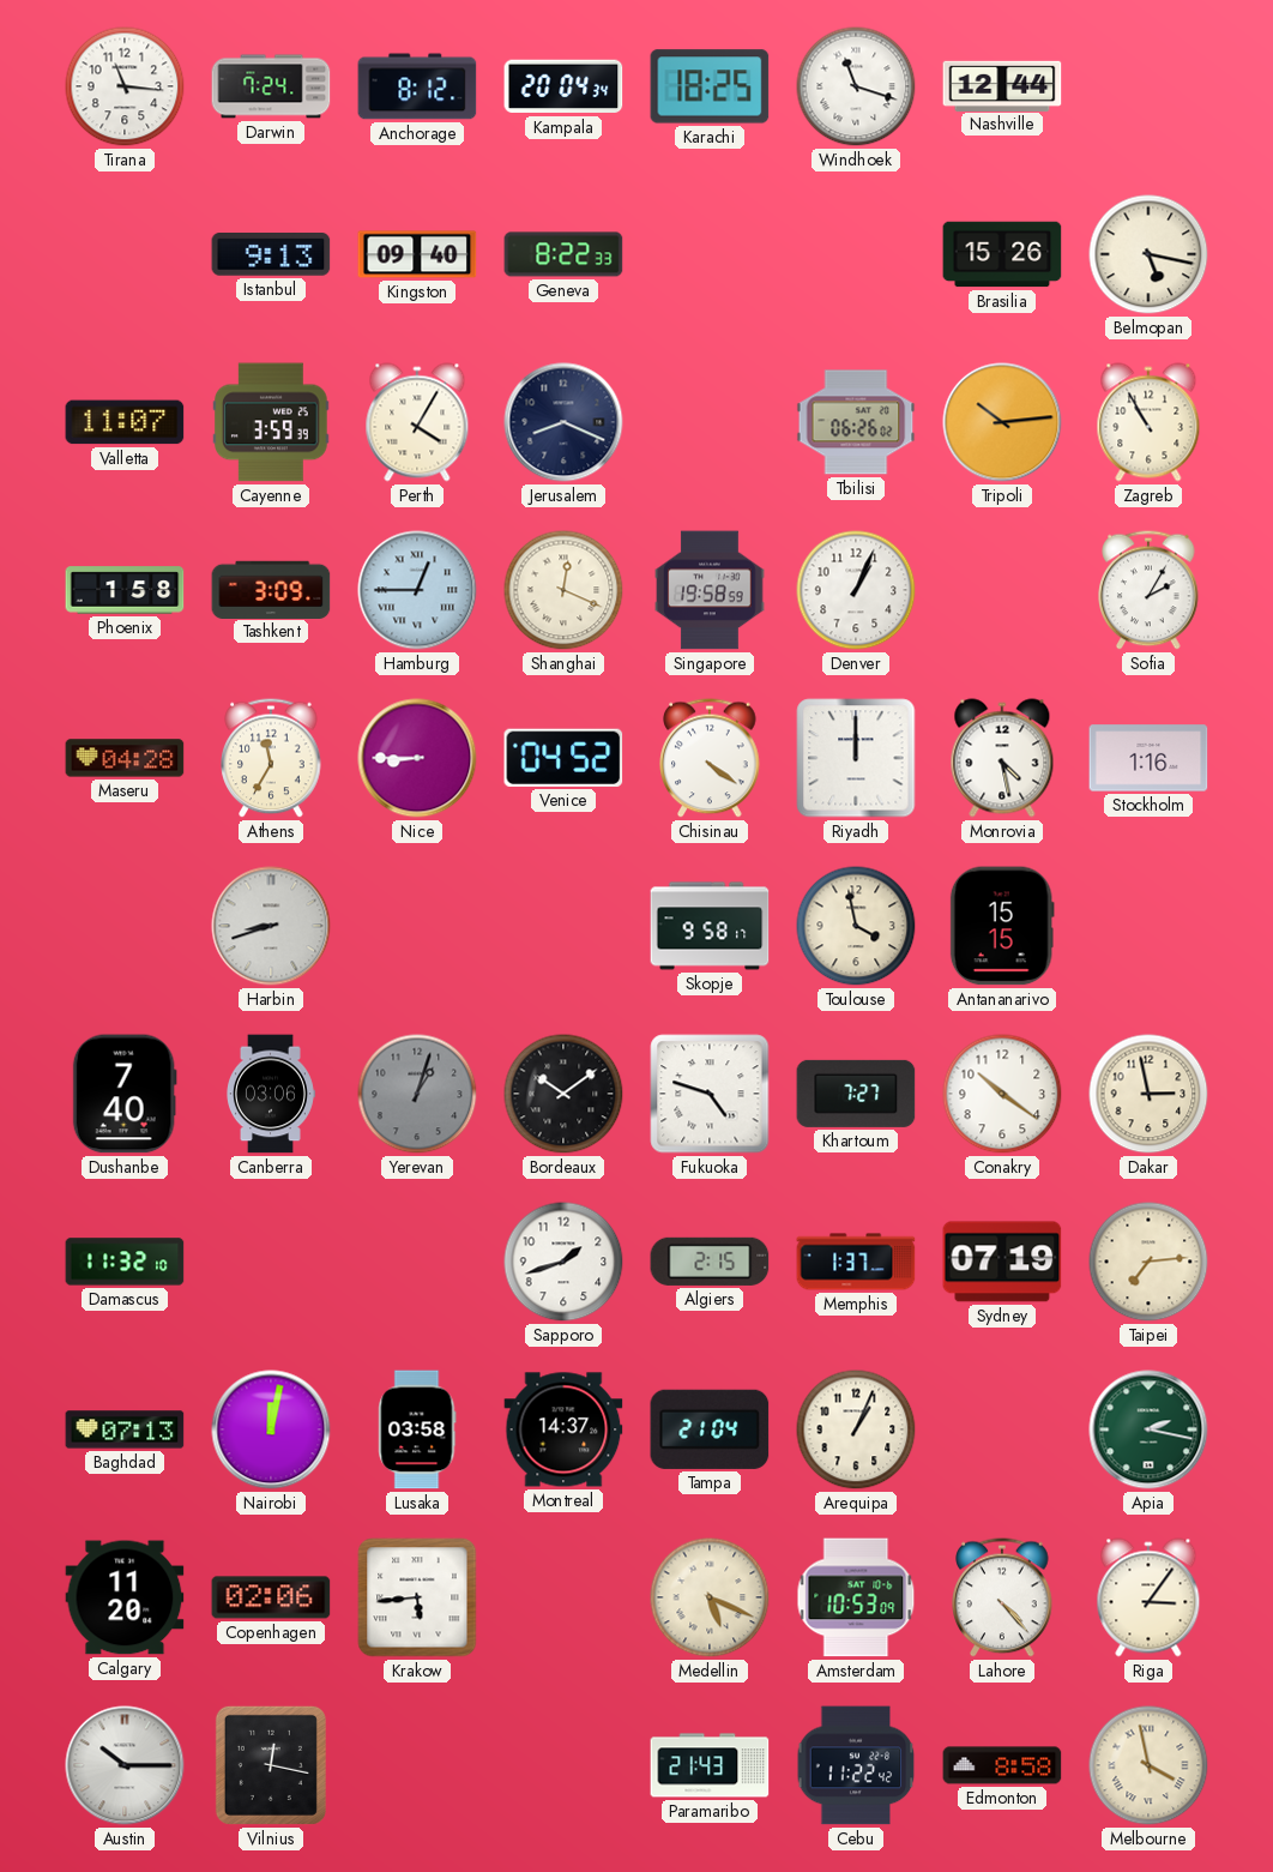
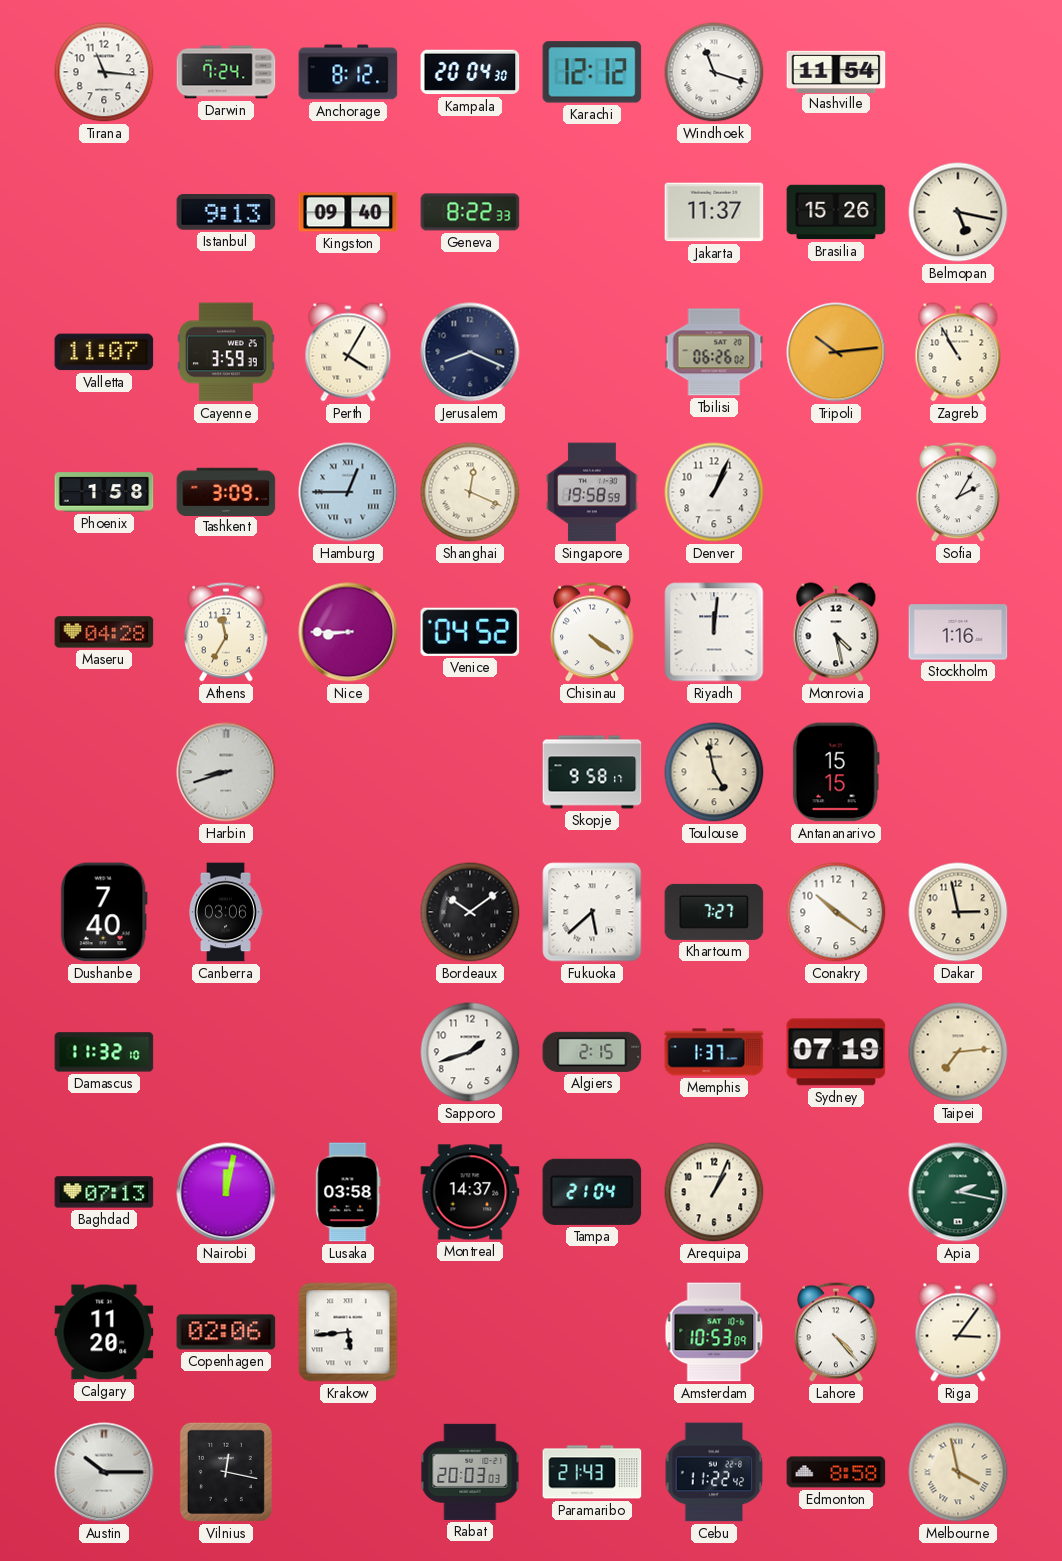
Kampala: 20:04:34 -> 20:04:30 (470, 72)
Karachi: 18:25 -> 12:12 (592, 72)
Nashville: 12:44 -> 11:54 (836, 71)
Jakarta: none -> 11:37 (714, 212)
Riyadh: 12:00 -> 12:01 (714, 632)
Toulouse: 3:58 -> 4:58 (714, 772)
Yerevan: 1:03 -> none (417, 1094)
Fukuoka: 4:48 -> 5:38 (592, 912)
Medellin: 5:19 -> none (710, 1597)
Rabat: none -> 20:03 (470, 1472)
